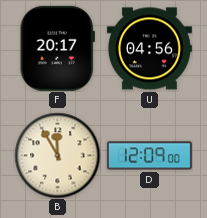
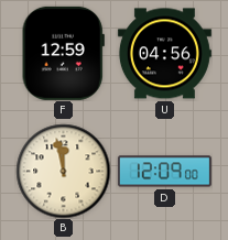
F: 20:17 -> 12:59 (63, 53)
B: 11:55 -> 11:58 (63, 171)
